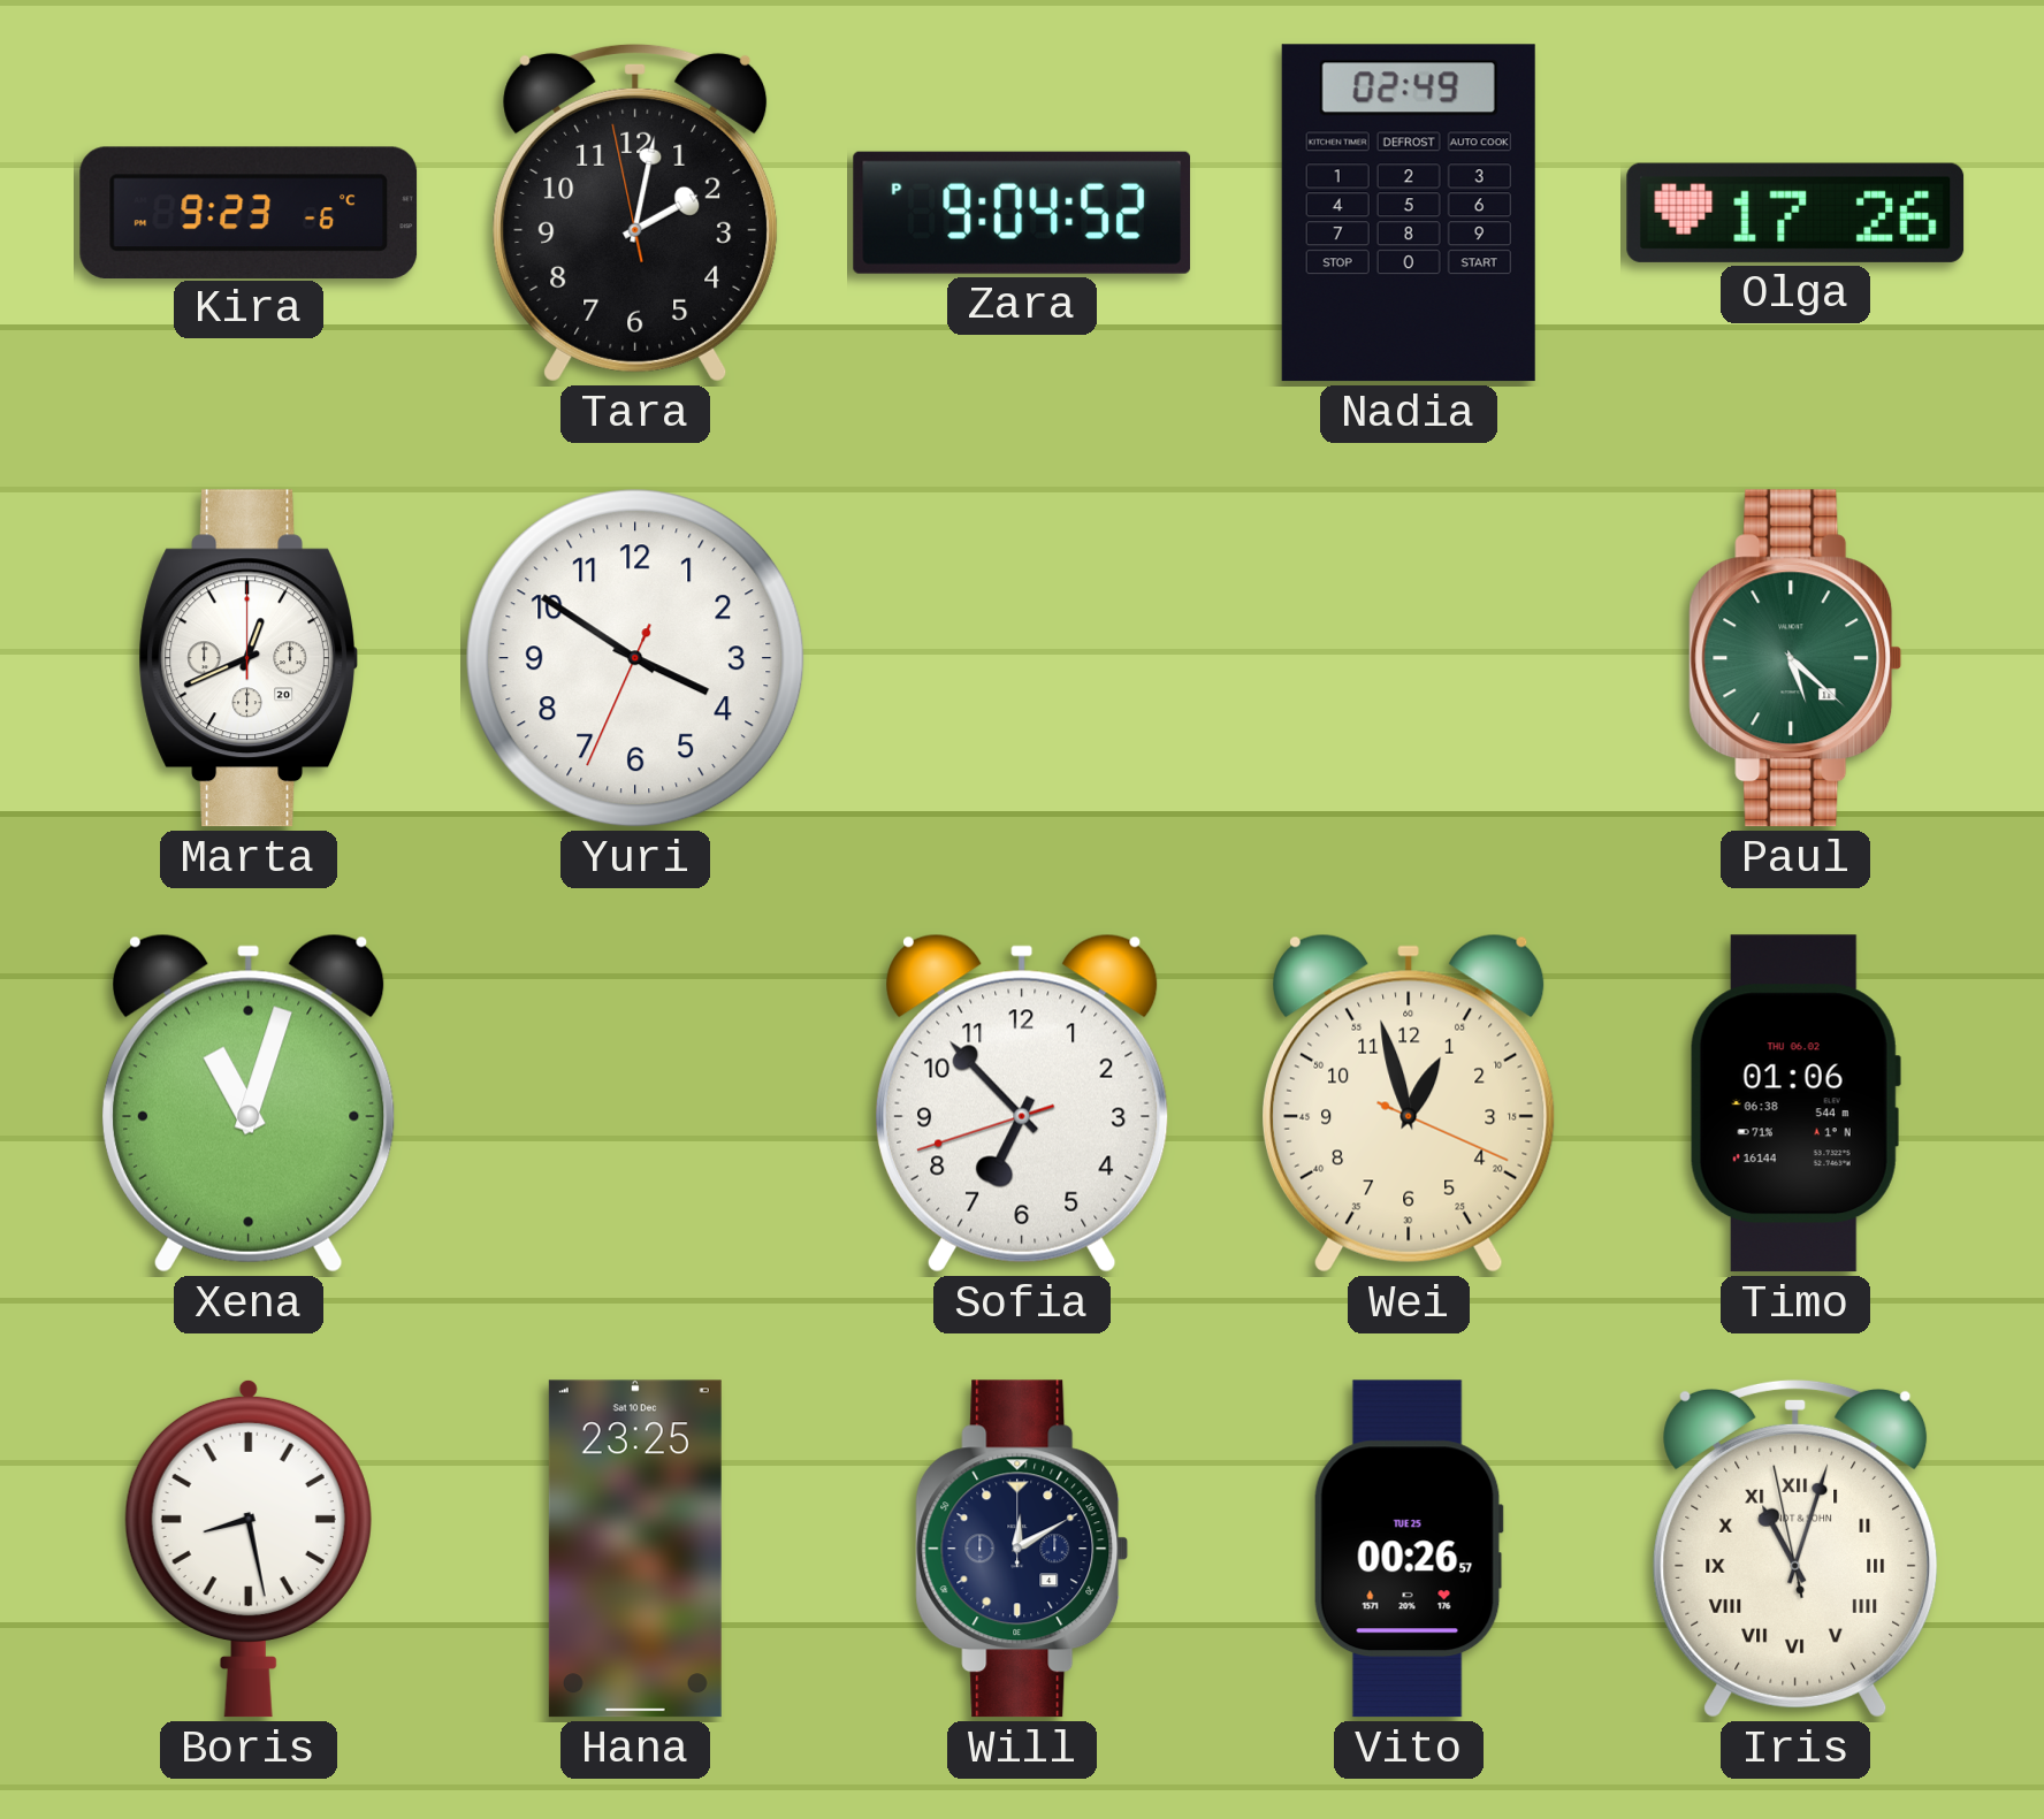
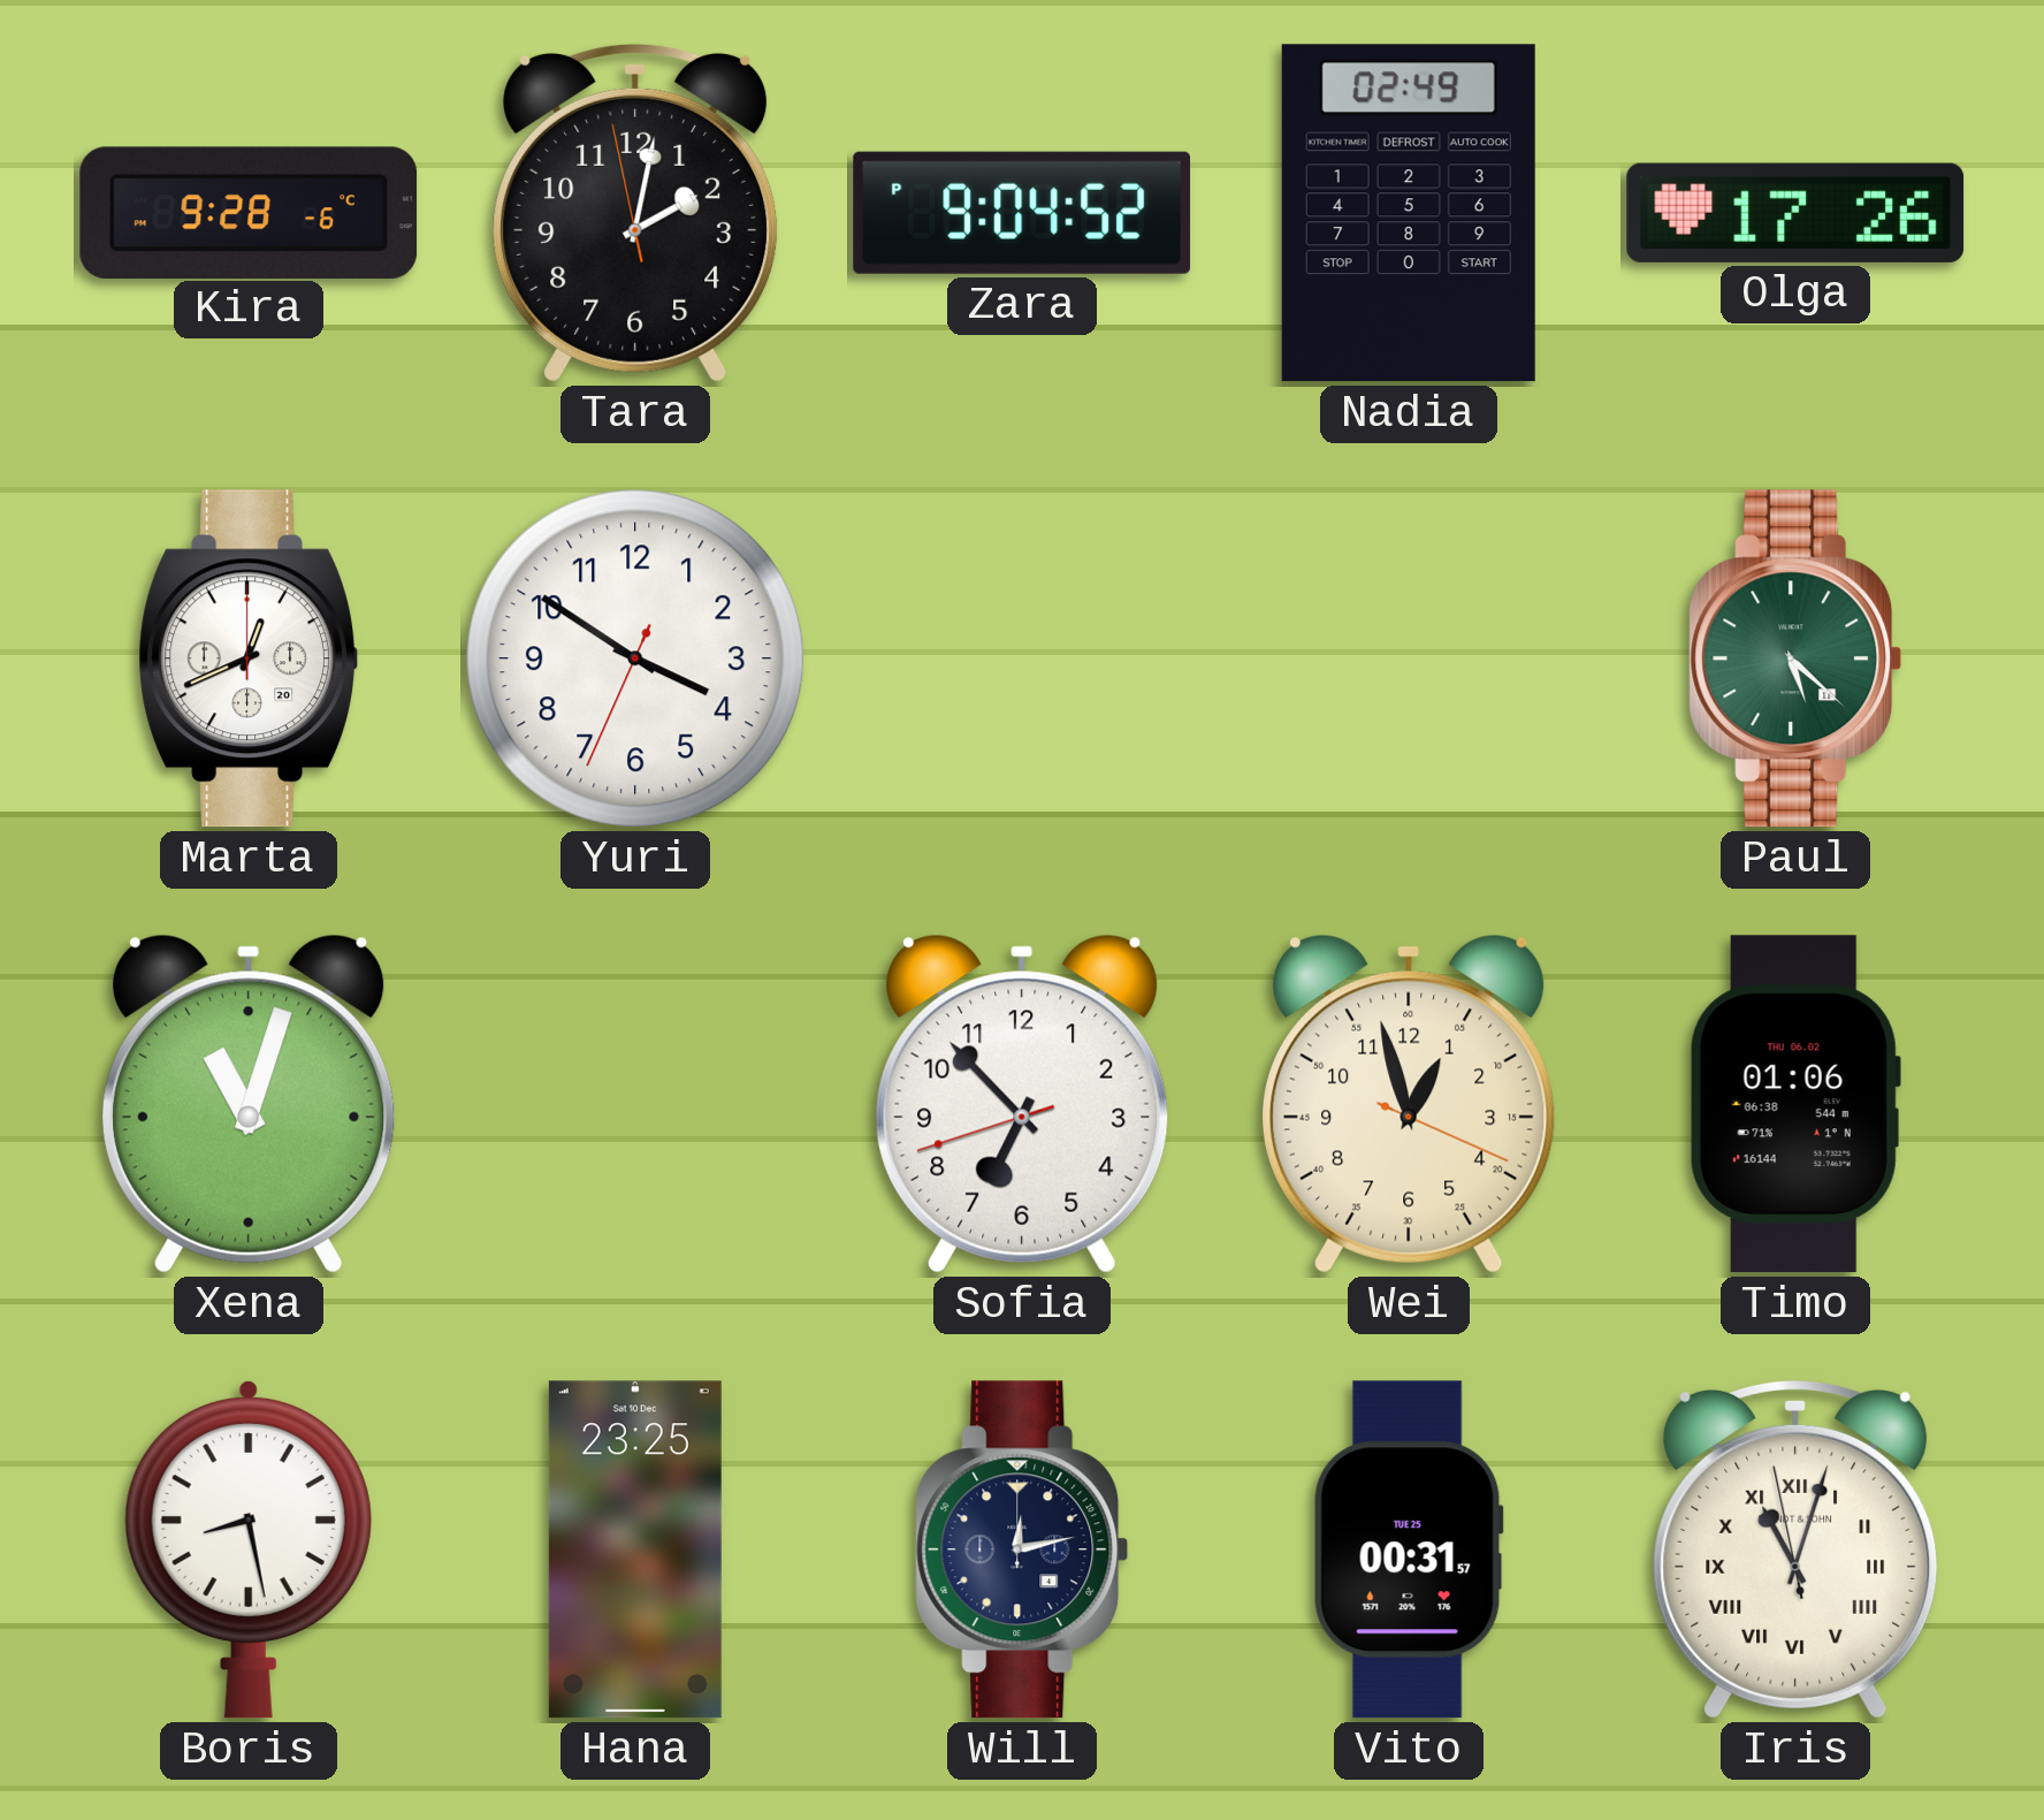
Kira: 9:23 -> 9:28 (249, 212)
Will: 12:10 -> 12:13 (1022, 1549)
Vito: 00:26 -> 00:31 (1409, 1549)
